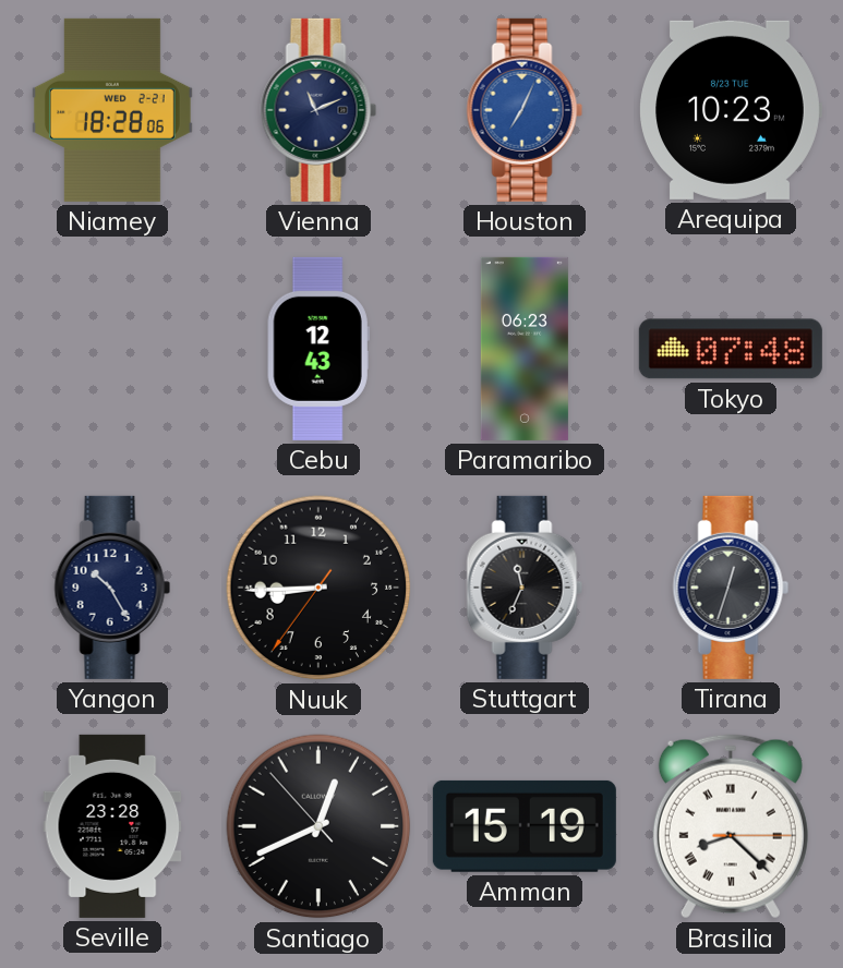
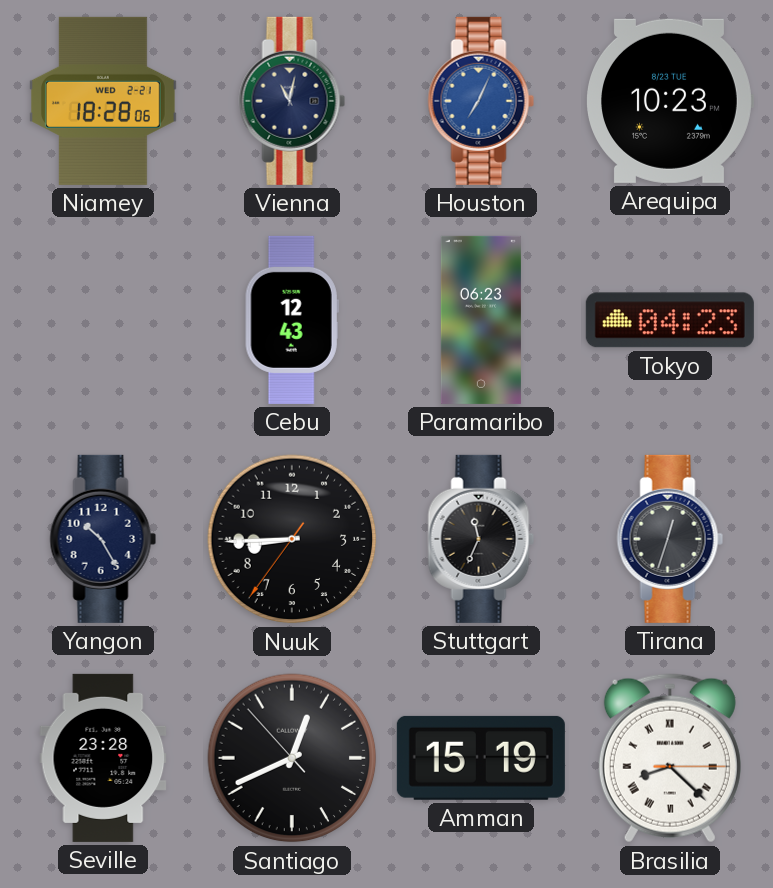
Vienna: 11:11 -> 11:02 (292, 101)
Tokyo: 07:48 -> 04:23 (670, 320)
